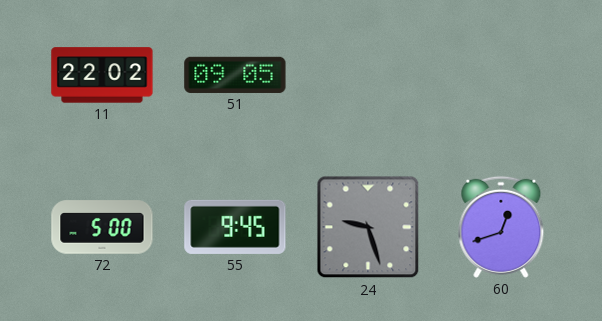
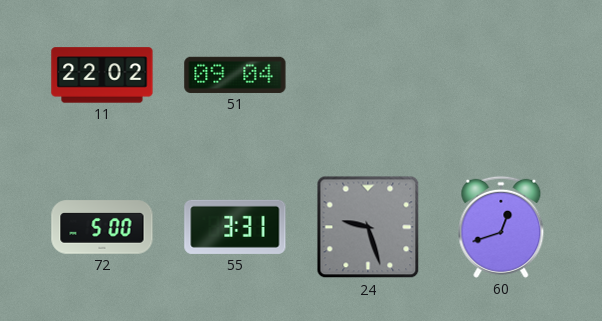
51: 09:05 -> 09:04 (235, 75)
55: 9:45 -> 3:31 (235, 227)
